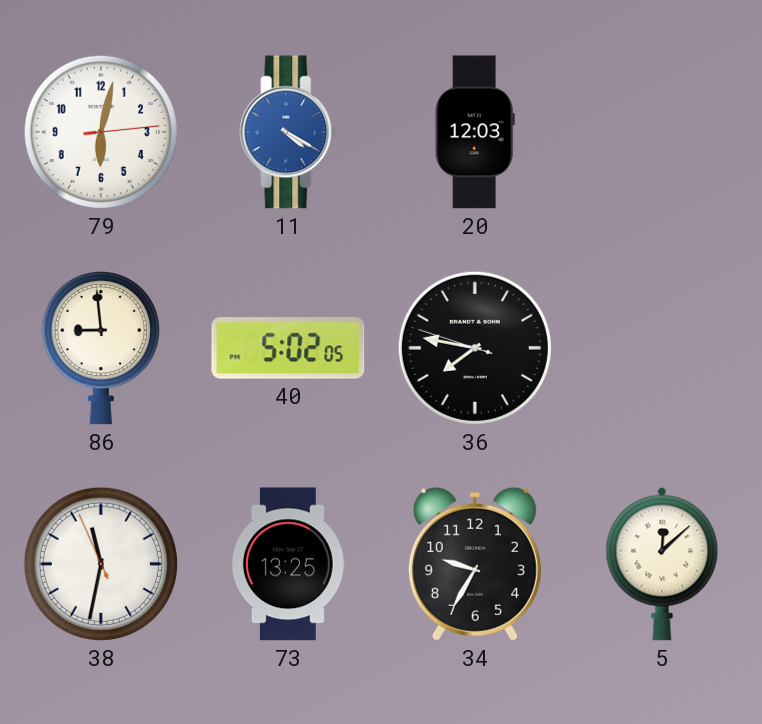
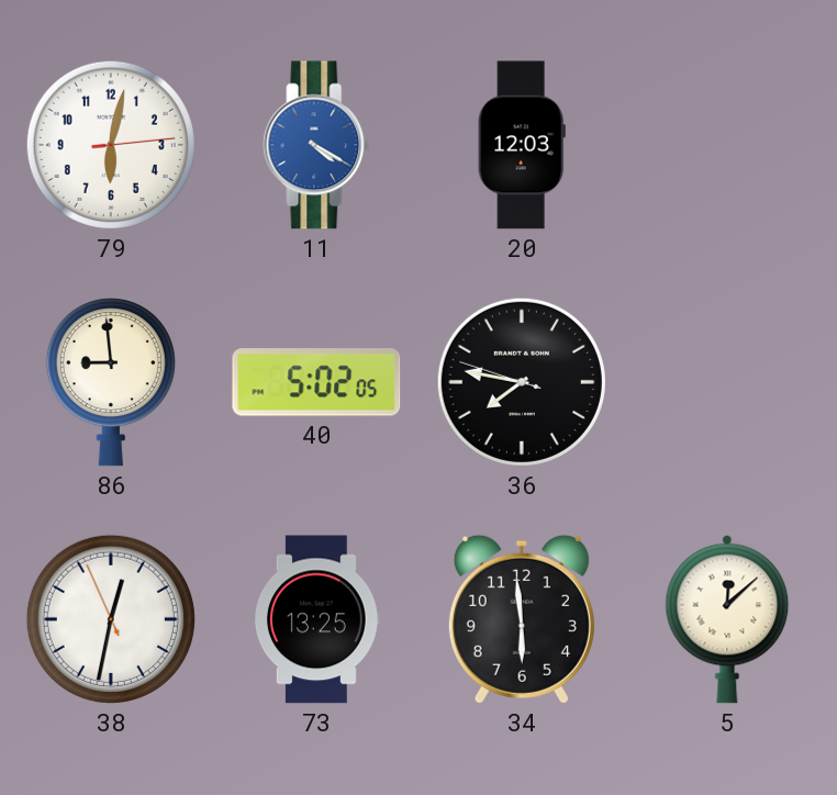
38: 11:31 -> 12:31 (111, 619)
34: 9:35 -> 5:59 (522, 619)
